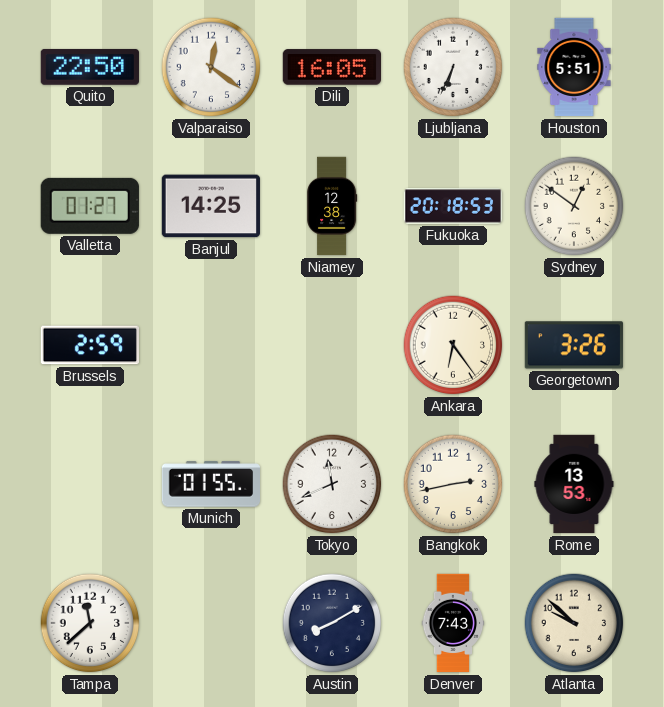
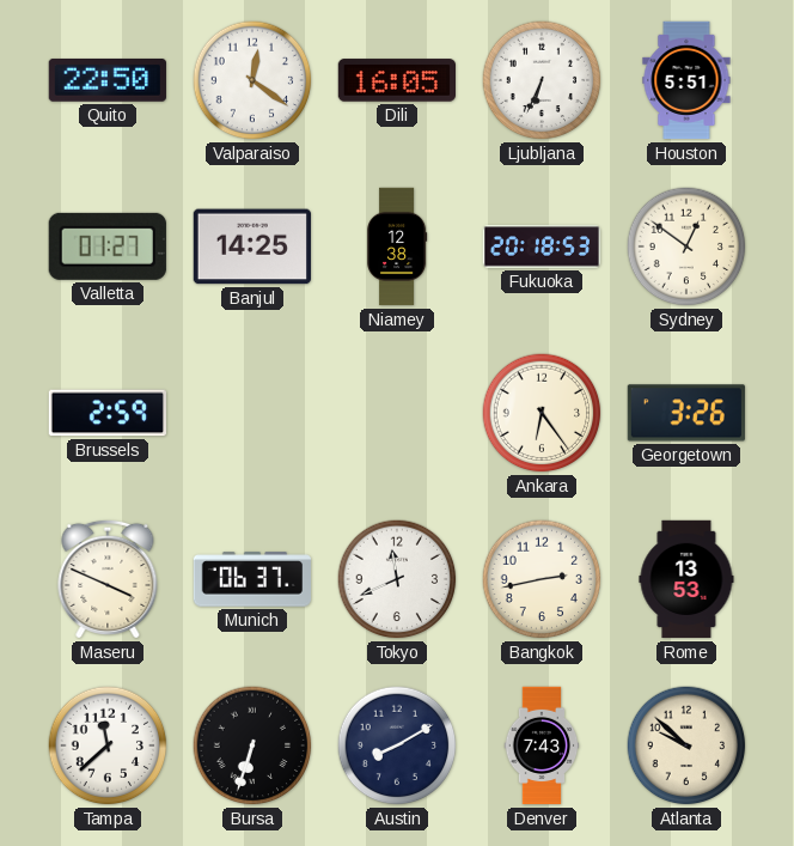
Maseru: none -> 3:49 (108, 579)
Munich: 01:55 -> 06:37 (251, 579)
Bursa: none -> 6:33 (252, 745)
